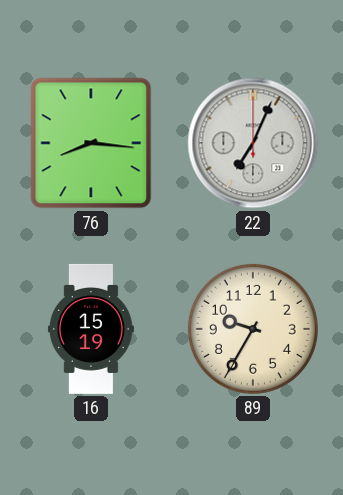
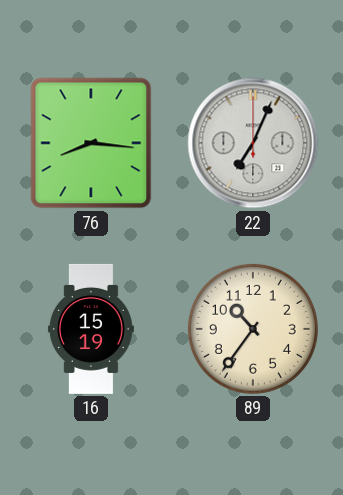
89: 9:35 -> 10:36 (253, 329)
